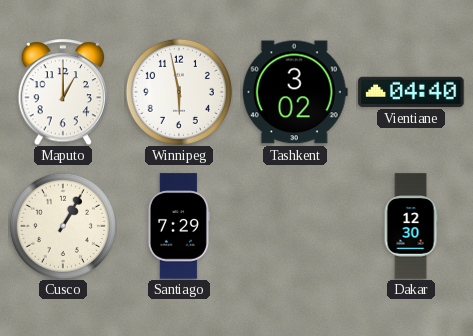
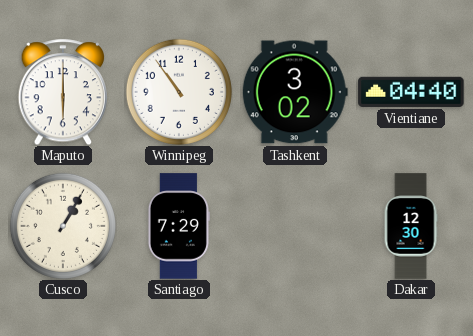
Maputo: 1:00 -> 6:00 (63, 92)
Winnipeg: 5:58 -> 10:54 (179, 92)
